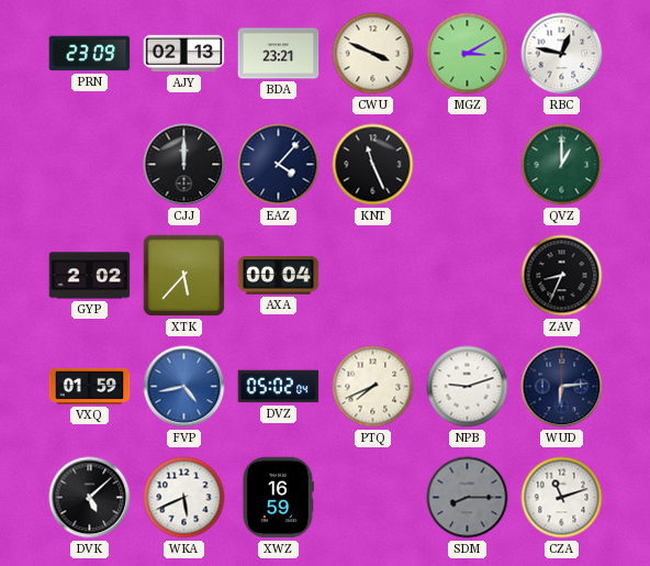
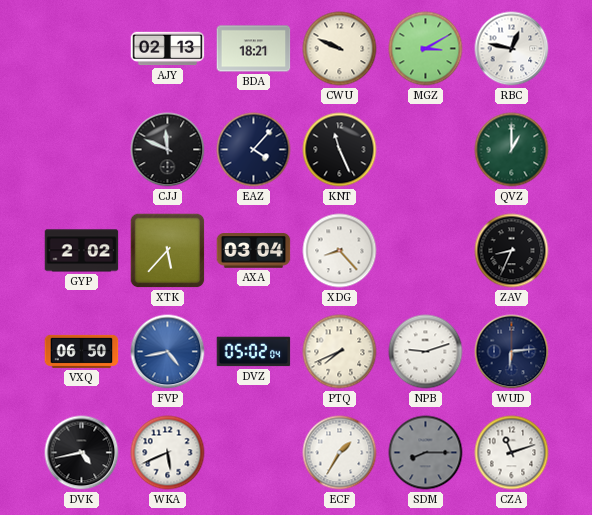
PRN: 23:09 -> none (90, 54)
BDA: 23:21 -> 18:21 (254, 49)
CWU: 3:49 -> 9:49 (340, 49)
CJJ: 12:00 -> 11:49 (168, 150)
AXA: 00:04 -> 03:04 (254, 251)
XDG: none -> 8:23 (340, 251)
VXQ: 01:59 -> 06:50 (82, 351)
DVK: 5:08 -> 4:43 (82, 453)
XWZ: 16:59 -> none (278, 498)
ECF: none -> 1:35 (340, 453)
